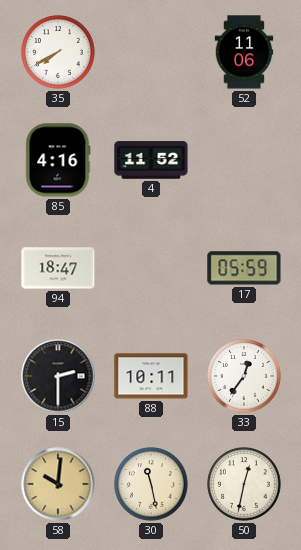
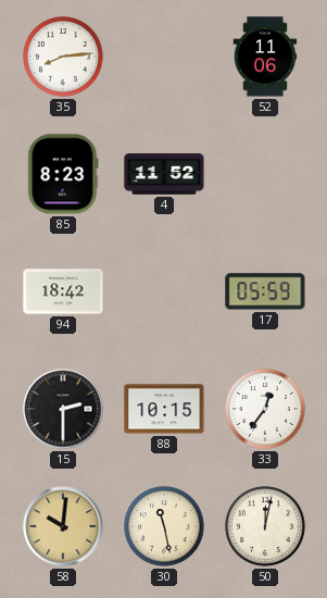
35: 7:40 -> 8:14 (63, 57)
85: 4:16 -> 8:23 (63, 174)
94: 18:47 -> 18:42 (63, 291)
88: 10:11 -> 10:15 (164, 409)
50: 12:32 -> 12:02 (265, 526)
